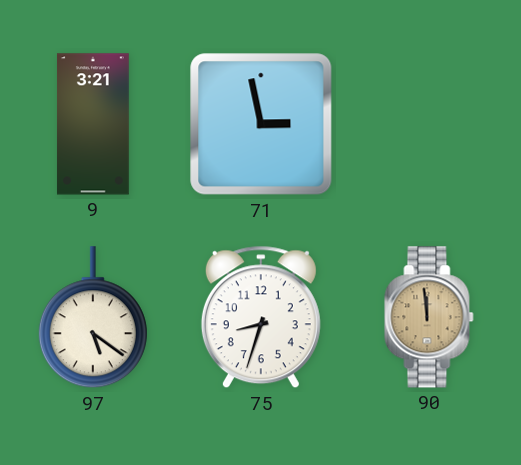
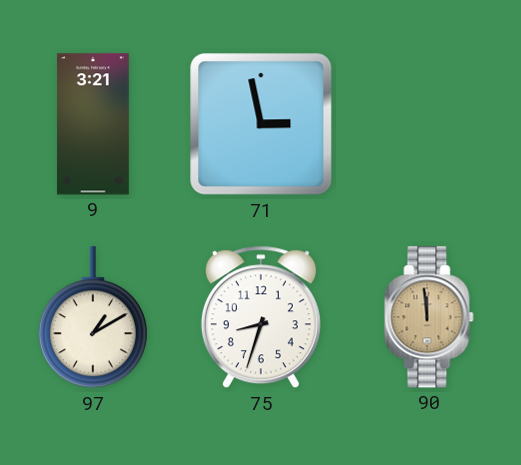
97: 5:21 -> 1:10 (93, 318)
